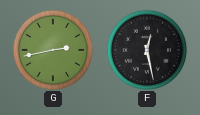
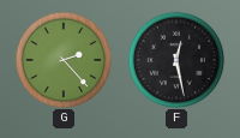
G: 2:43 -> 2:23 (64, 60)
